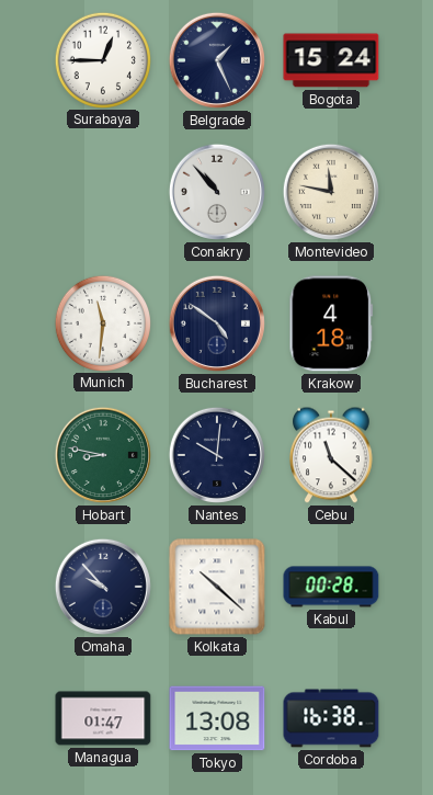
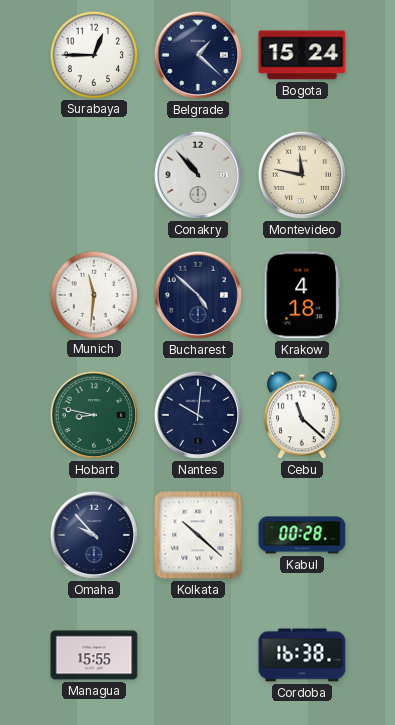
Belgrade: 1:26 -> 1:22 (198, 55)
Bucharest: 4:51 -> 4:52 (198, 295)
Managua: 01:47 -> 15:55 (94, 655)
Tokyo: 13:08 -> none (217, 718)
